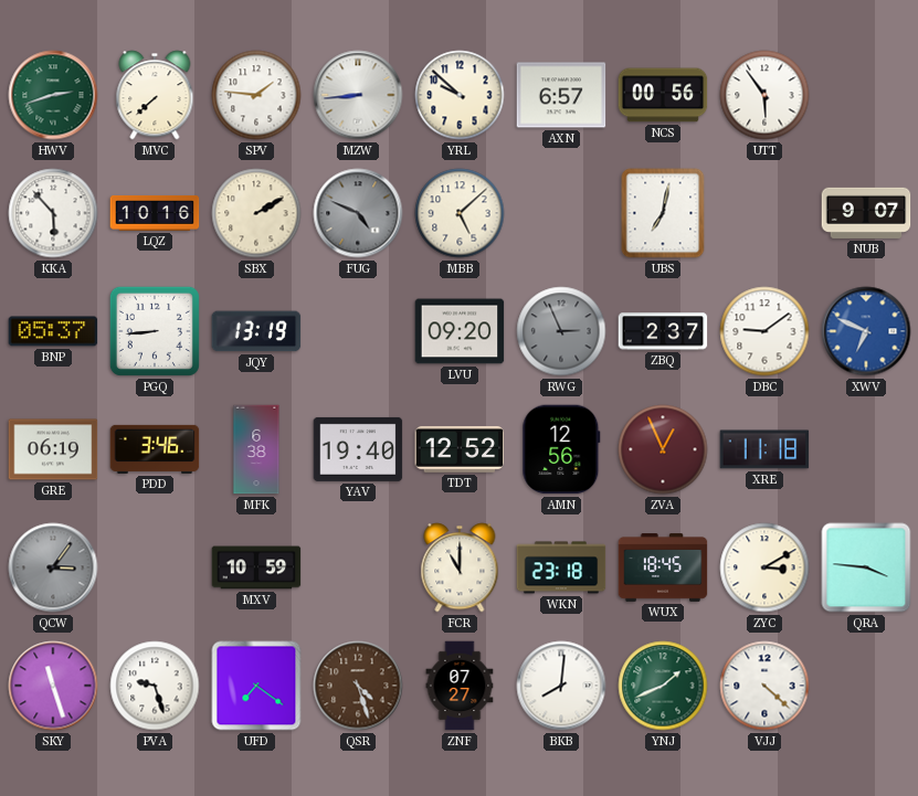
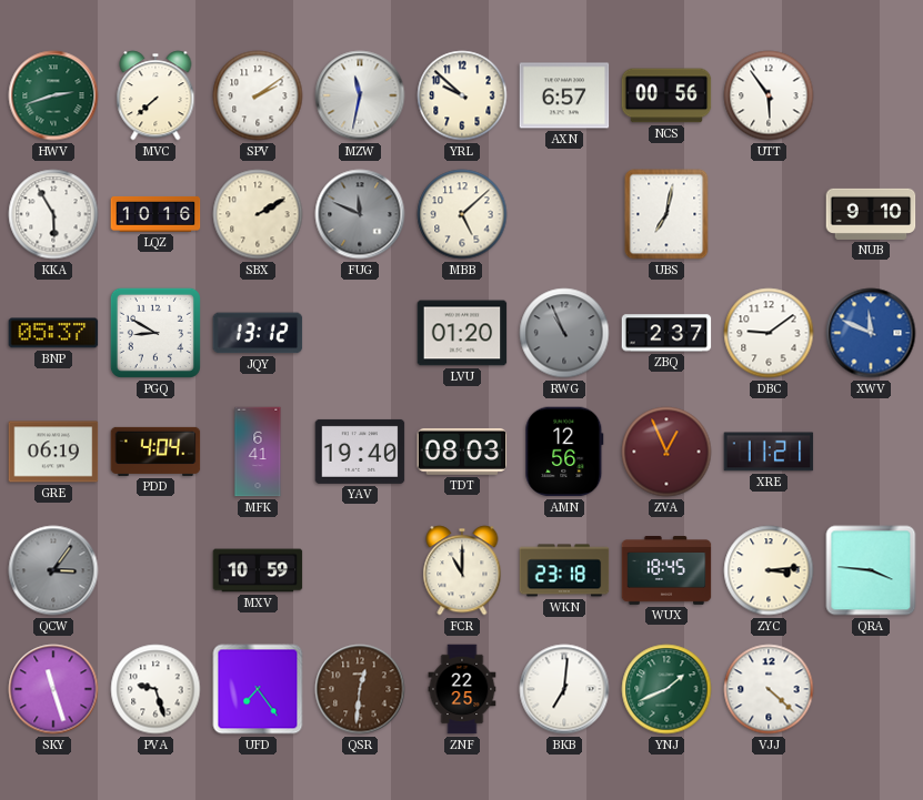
SPV: 1:46 -> 2:09 (258, 95)
MZW: 8:44 -> 11:32 (360, 95)
KKA: 5:53 -> 5:55 (53, 214)
FUG: 4:49 -> 11:49 (360, 214)
NUB: 9:07 -> 9:10 (871, 214)
PGQ: 8:44 -> 8:50 (155, 333)
JQY: 13:19 -> 13:12 (258, 333)
LVU: 09:20 -> 01:20 (462, 333)
RWG: 2:56 -> 10:56 (564, 333)
XWV: 6:49 -> 11:49 (871, 333)
PDD: 3:46 -> 4:04 (155, 452)
MFK: 6:38 -> 6:41 (258, 452)
TDT: 12:52 -> 08:03 (462, 452)
XRE: 11:18 -> 11:21 (769, 452)
ZYC: 3:10 -> 3:14 (769, 570)
UFD: 7:21 -> 7:24 (258, 689)
QSR: 4:27 -> 12:31 (360, 689)
ZNF: 07:27 -> 22:25 (462, 689)
BKB: 8:01 -> 7:01 (564, 689)
